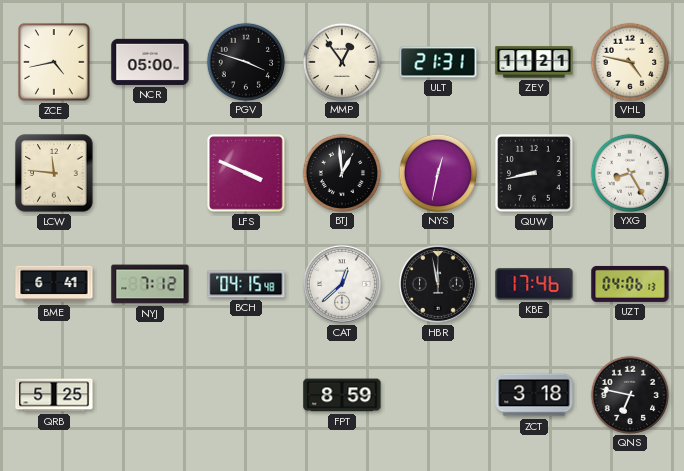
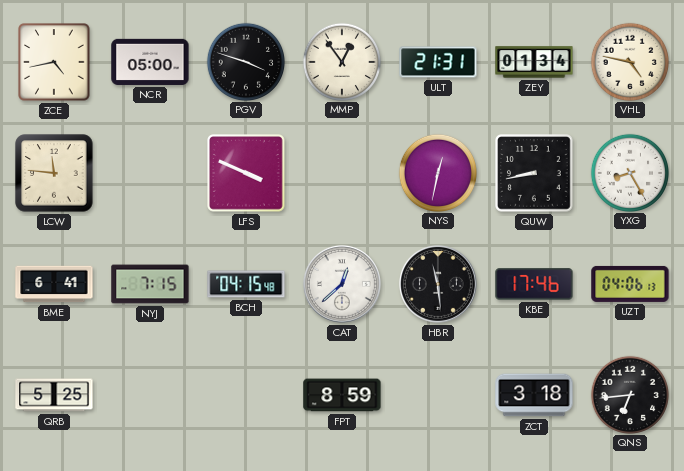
ZEY: 11:21 -> 01:34 (534, 62)
BTJ: 12:59 -> none (341, 172)
NYJ: 7:12 -> 7:15 (150, 284)
HBR: 11:58 -> 11:29 (438, 284)
QNS: 6:47 -> 6:44 (629, 394)
